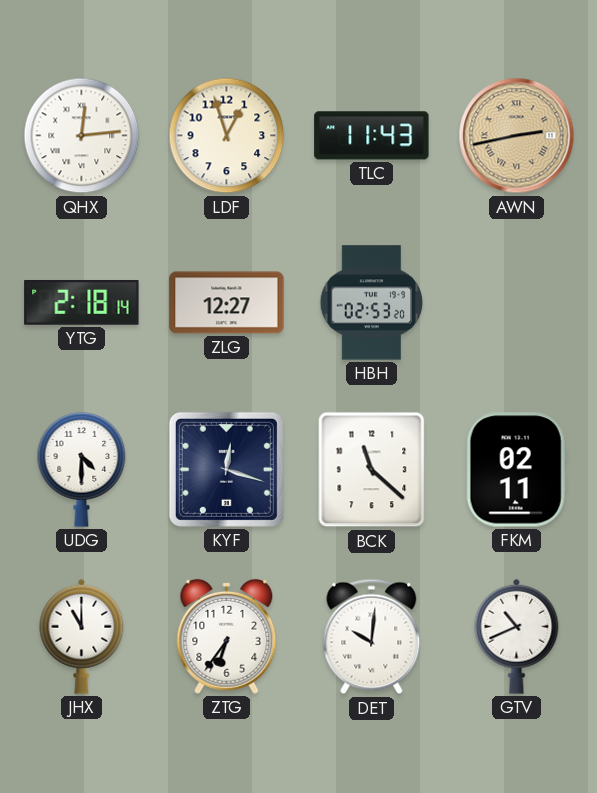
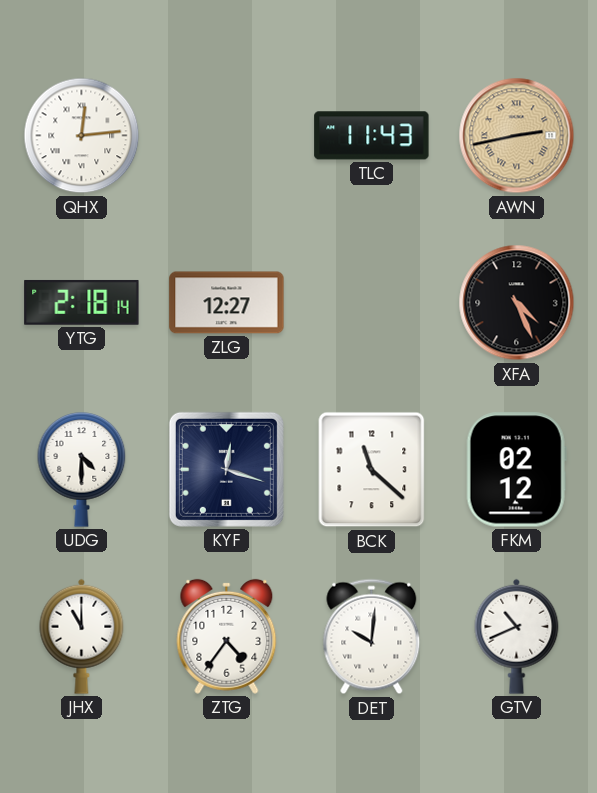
LDF: 12:57 -> none (227, 136)
HBH: 02:53 -> none (372, 303)
XFA: none -> 4:26 (517, 303)
FKM: 02:11 -> 02:12 (516, 470)
ZTG: 6:36 -> 4:36 (227, 636)
